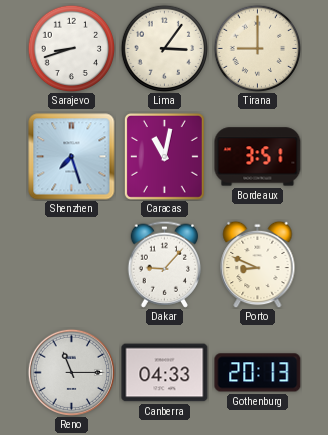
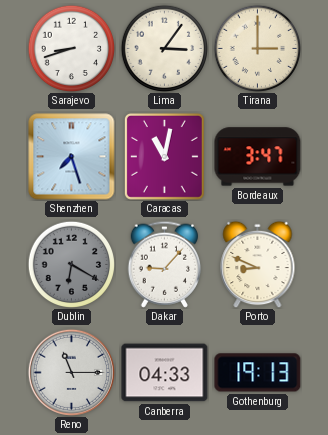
Tirana: 9:00 -> 3:00 (257, 48)
Bordeaux: 3:51 -> 3:47 (258, 157)
Dublin: none -> 6:20 (71, 264)
Gothenburg: 20:13 -> 19:13 (258, 373)
